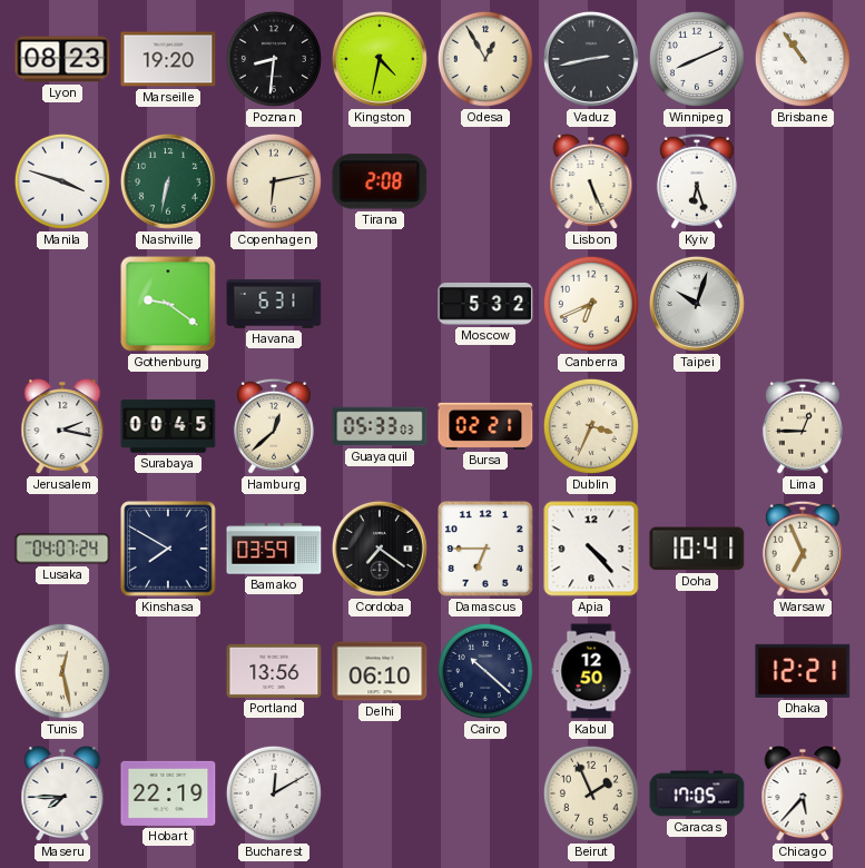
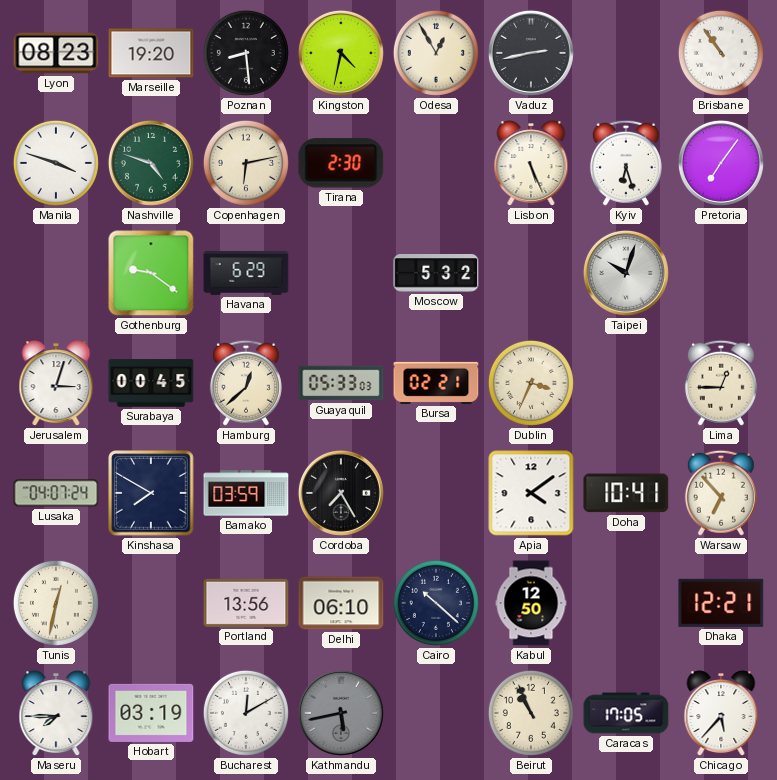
Poznan: 8:31 -> 8:29 (246, 53)
Winnipeg: 8:11 -> none (697, 59)
Nashville: 6:32 -> 4:48 (151, 163)
Tirana: 2:08 -> 2:30 (341, 163)
Pretoria: none -> 7:06 (721, 163)
Havana: 6:31 -> 6:29 (246, 273)
Canberra: 6:41 -> none (591, 304)
Jerusalem: 2:17 -> 3:03 (56, 384)
Cordoba: 7:21 -> 7:25 (341, 493)
Damascus: 6:45 -> none (485, 549)
Apia: 4:23 -> 4:09 (531, 493)
Warsaw: 6:56 -> 6:53 (721, 493)
Tunis: 12:28 -> 12:32 (56, 603)
Hobart: 22:19 -> 03:19 (151, 713)
Kathmandu: none -> 5:43 (341, 713)
Beirut: 1:56 -> 10:56 (531, 713)
